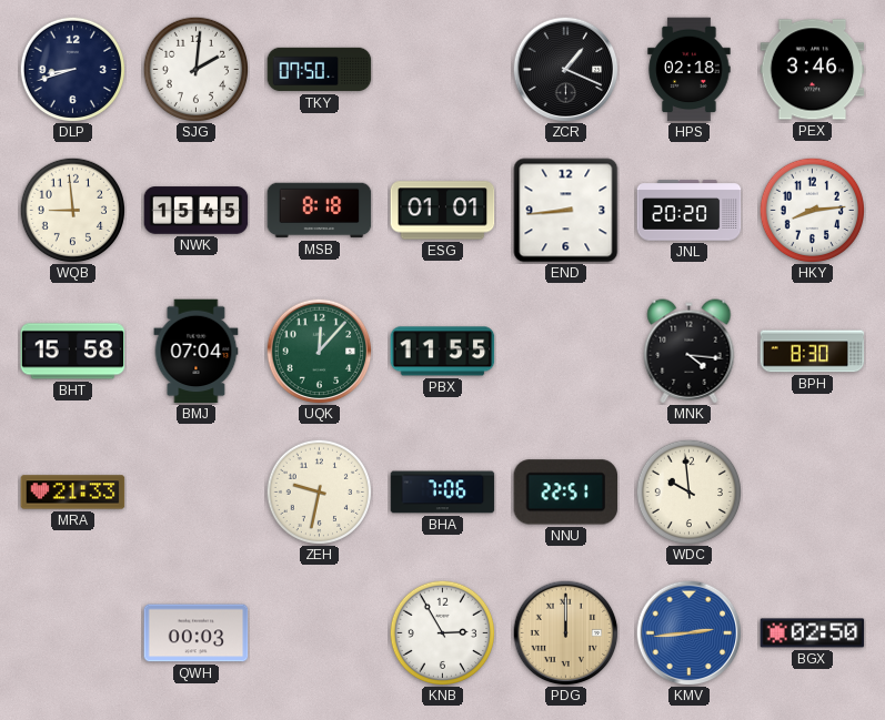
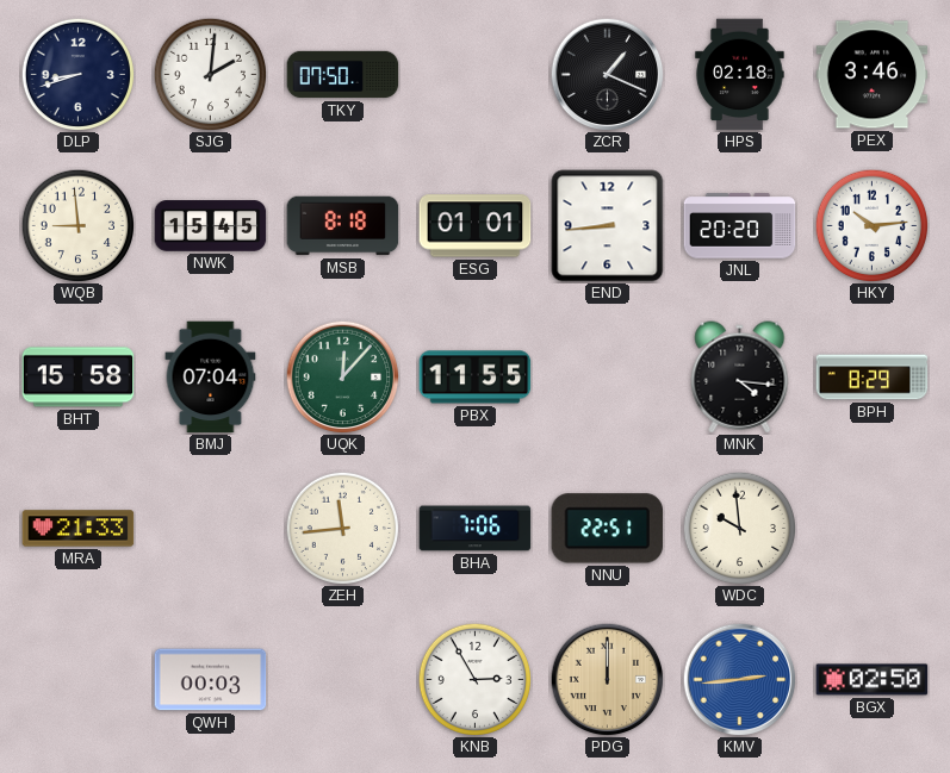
HKY: 8:14 -> 10:14 (871, 225)
BPH: 8:30 -> 8:29 (873, 378)
ZEH: 9:32 -> 11:44 (342, 528)
